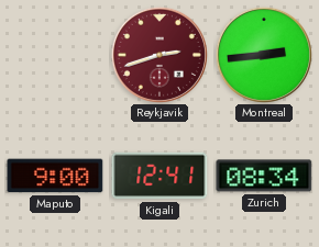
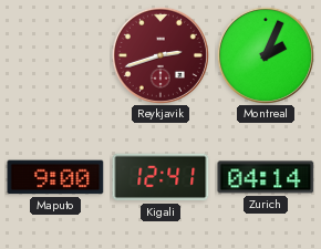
Montreal: 2:44 -> 2:04 (266, 55)
Zurich: 08:34 -> 04:14 (266, 177)
